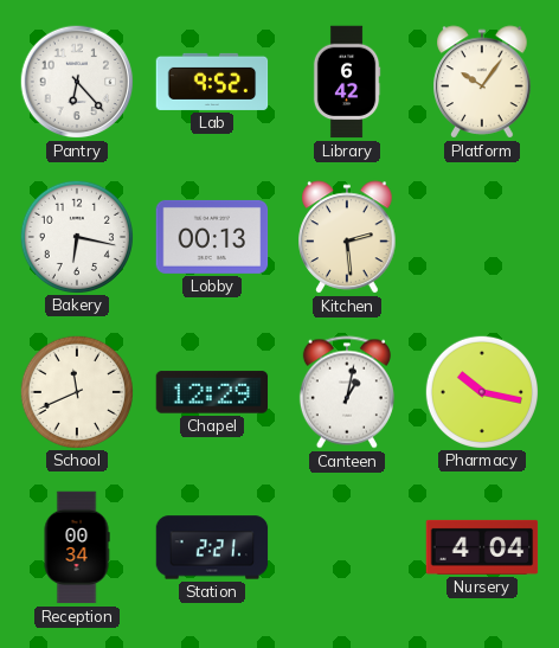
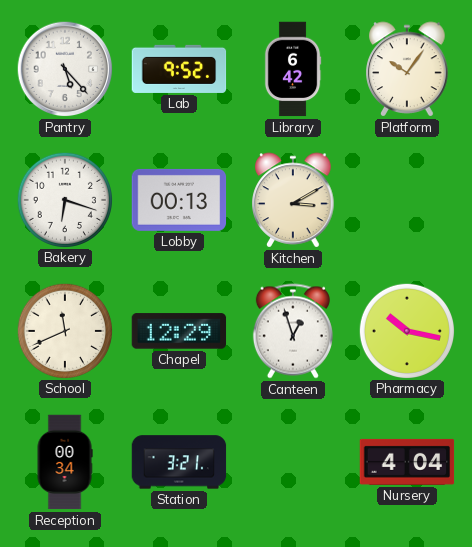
Pantry: 6:23 -> 5:23 (65, 69)
Bakery: 6:17 -> 6:18 (64, 199)
Kitchen: 2:29 -> 3:10 (293, 200)
Canteen: 1:02 -> 12:57 (293, 331)
Station: 2:21 -> 3:21 (179, 462)
